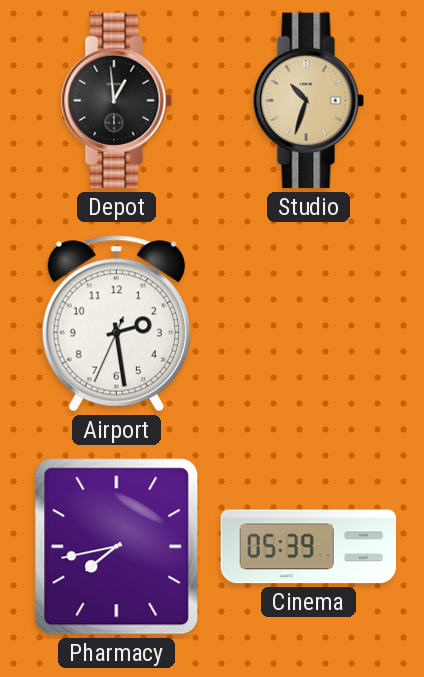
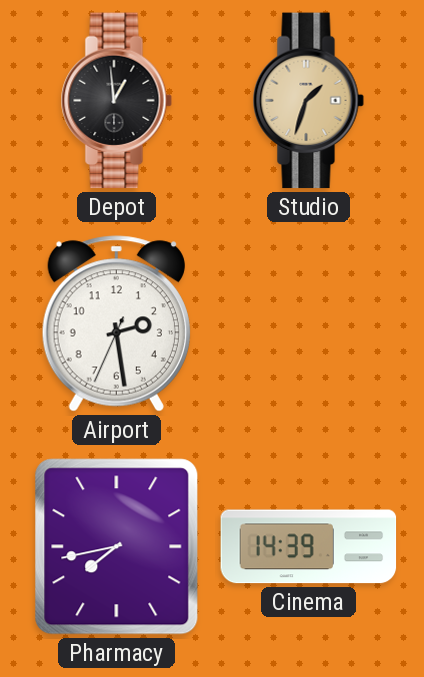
Studio: 10:33 -> 1:33 (308, 101)
Cinema: 05:39 -> 14:39 (309, 547)
